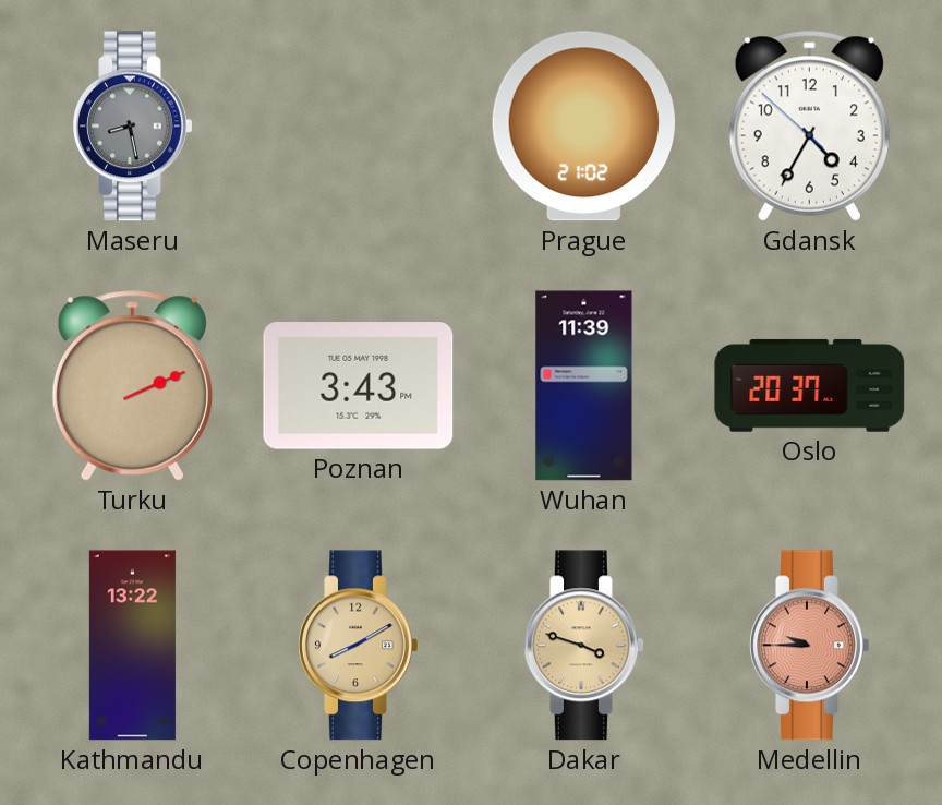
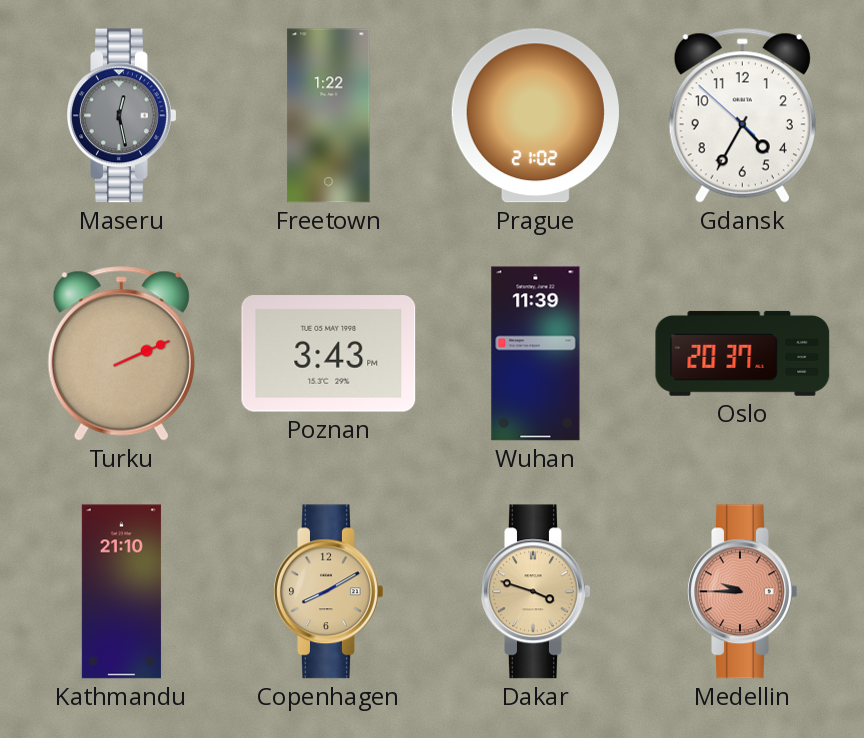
Maseru: 8:28 -> 12:28 (122, 116)
Freetown: none -> 1:22 (329, 116)
Kathmandu: 13:22 -> 21:10 (121, 592)
